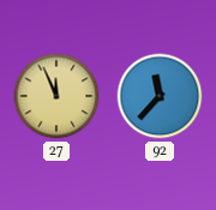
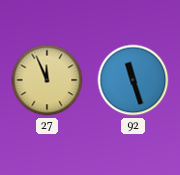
92: 11:37 -> 11:27 (133, 80)
